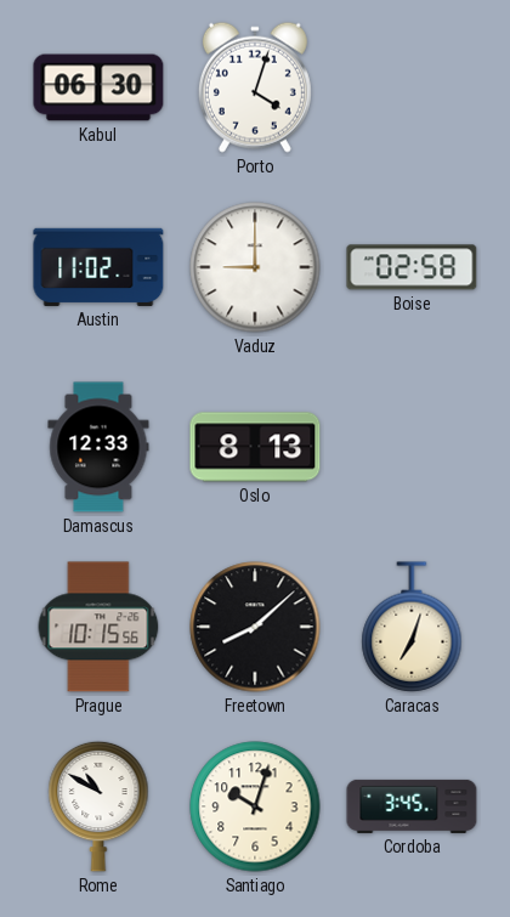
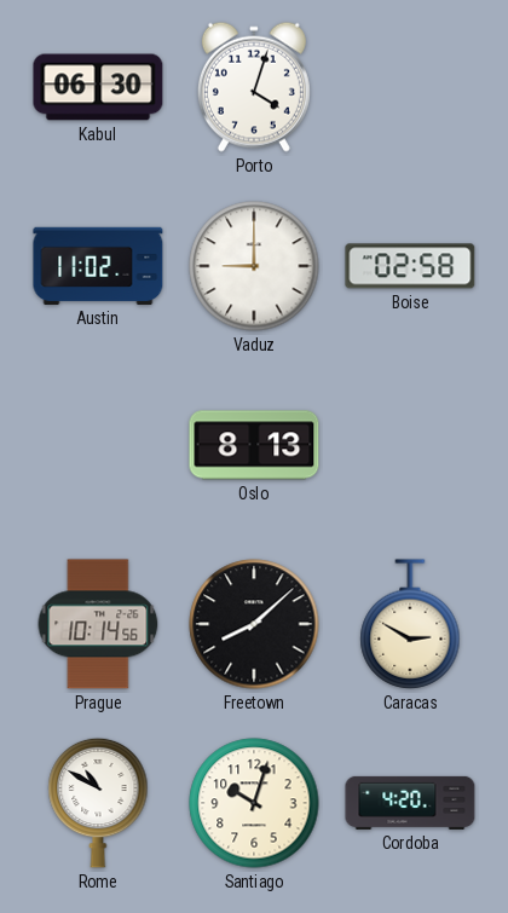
Damascus: 12:33 -> none (98, 447)
Prague: 10:15 -> 10:14 (98, 624)
Caracas: 7:03 -> 2:50 (410, 624)
Cordoba: 3:45 -> 4:20 (410, 803)
